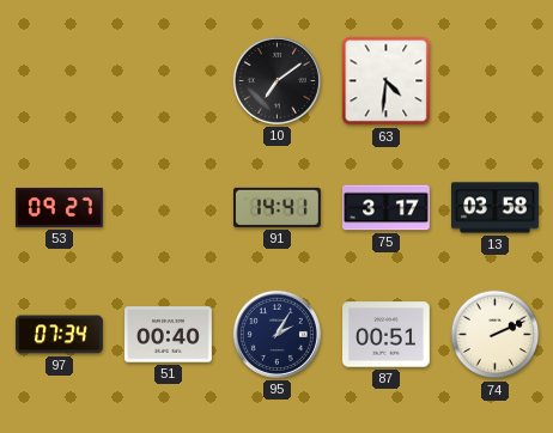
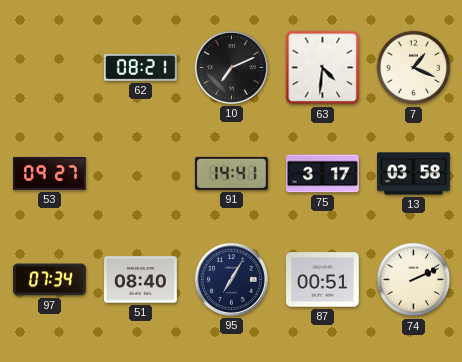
62: none -> 08:21 (141, 68)
10: 7:09 -> 7:11 (231, 67)
7: none -> 1:19 (414, 68)
51: 00:40 -> 08:40 (141, 280)
95: 2:05 -> 7:05 (231, 279)
